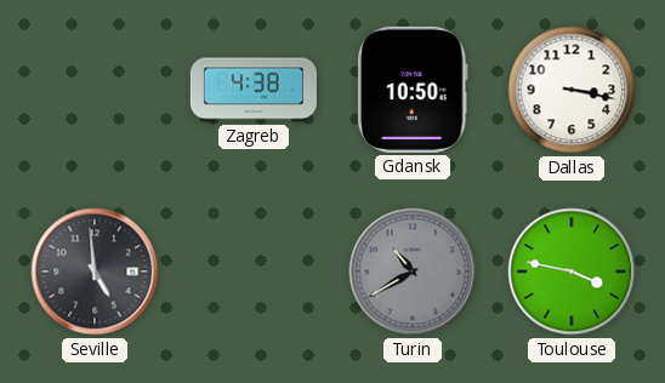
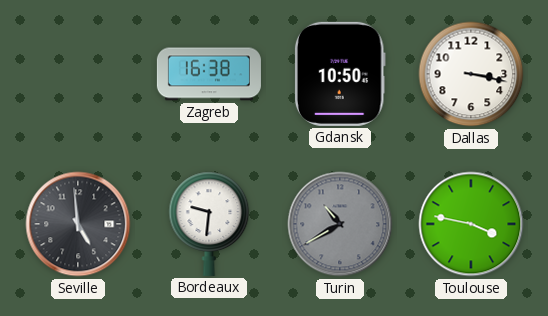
Zagreb: 4:38 -> 16:38 (209, 74)
Bordeaux: none -> 9:31 (209, 224)
